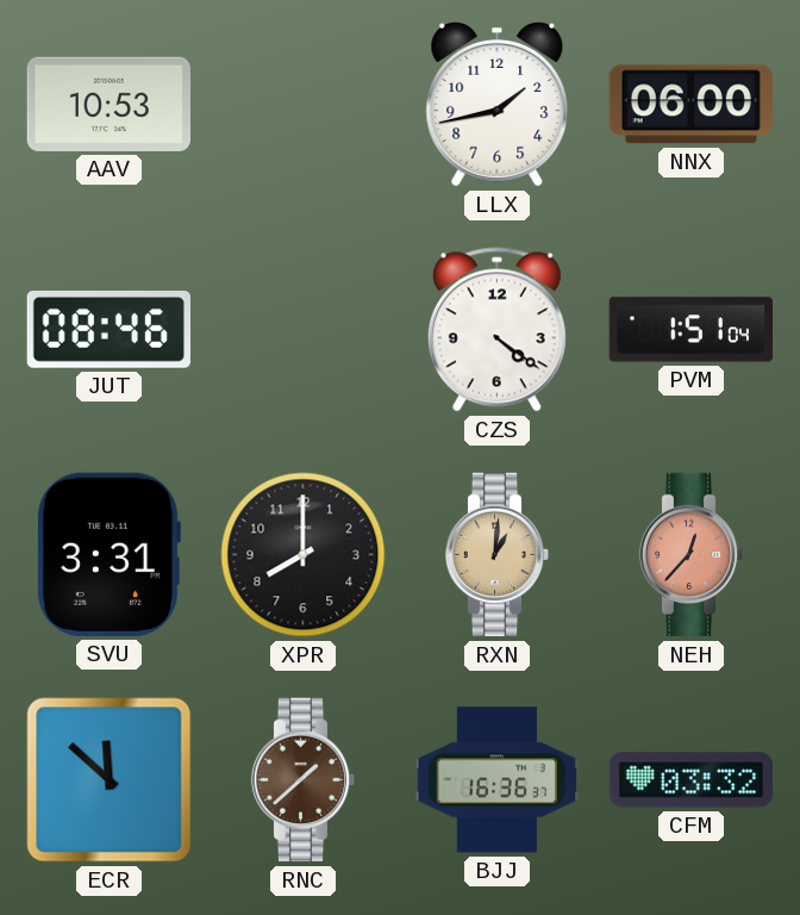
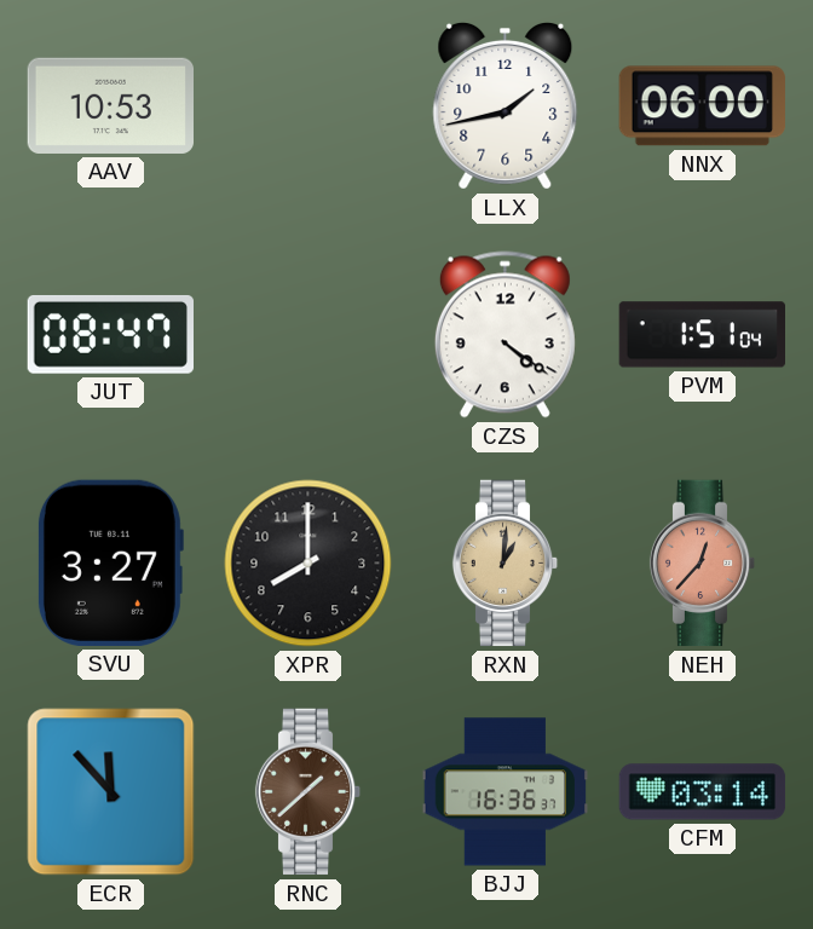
JUT: 08:46 -> 08:47 (110, 334)
SVU: 3:31 -> 3:27 (110, 562)
ECR: 11:52 -> 11:53 (111, 792)
CFM: 03:32 -> 03:14 (703, 792)
